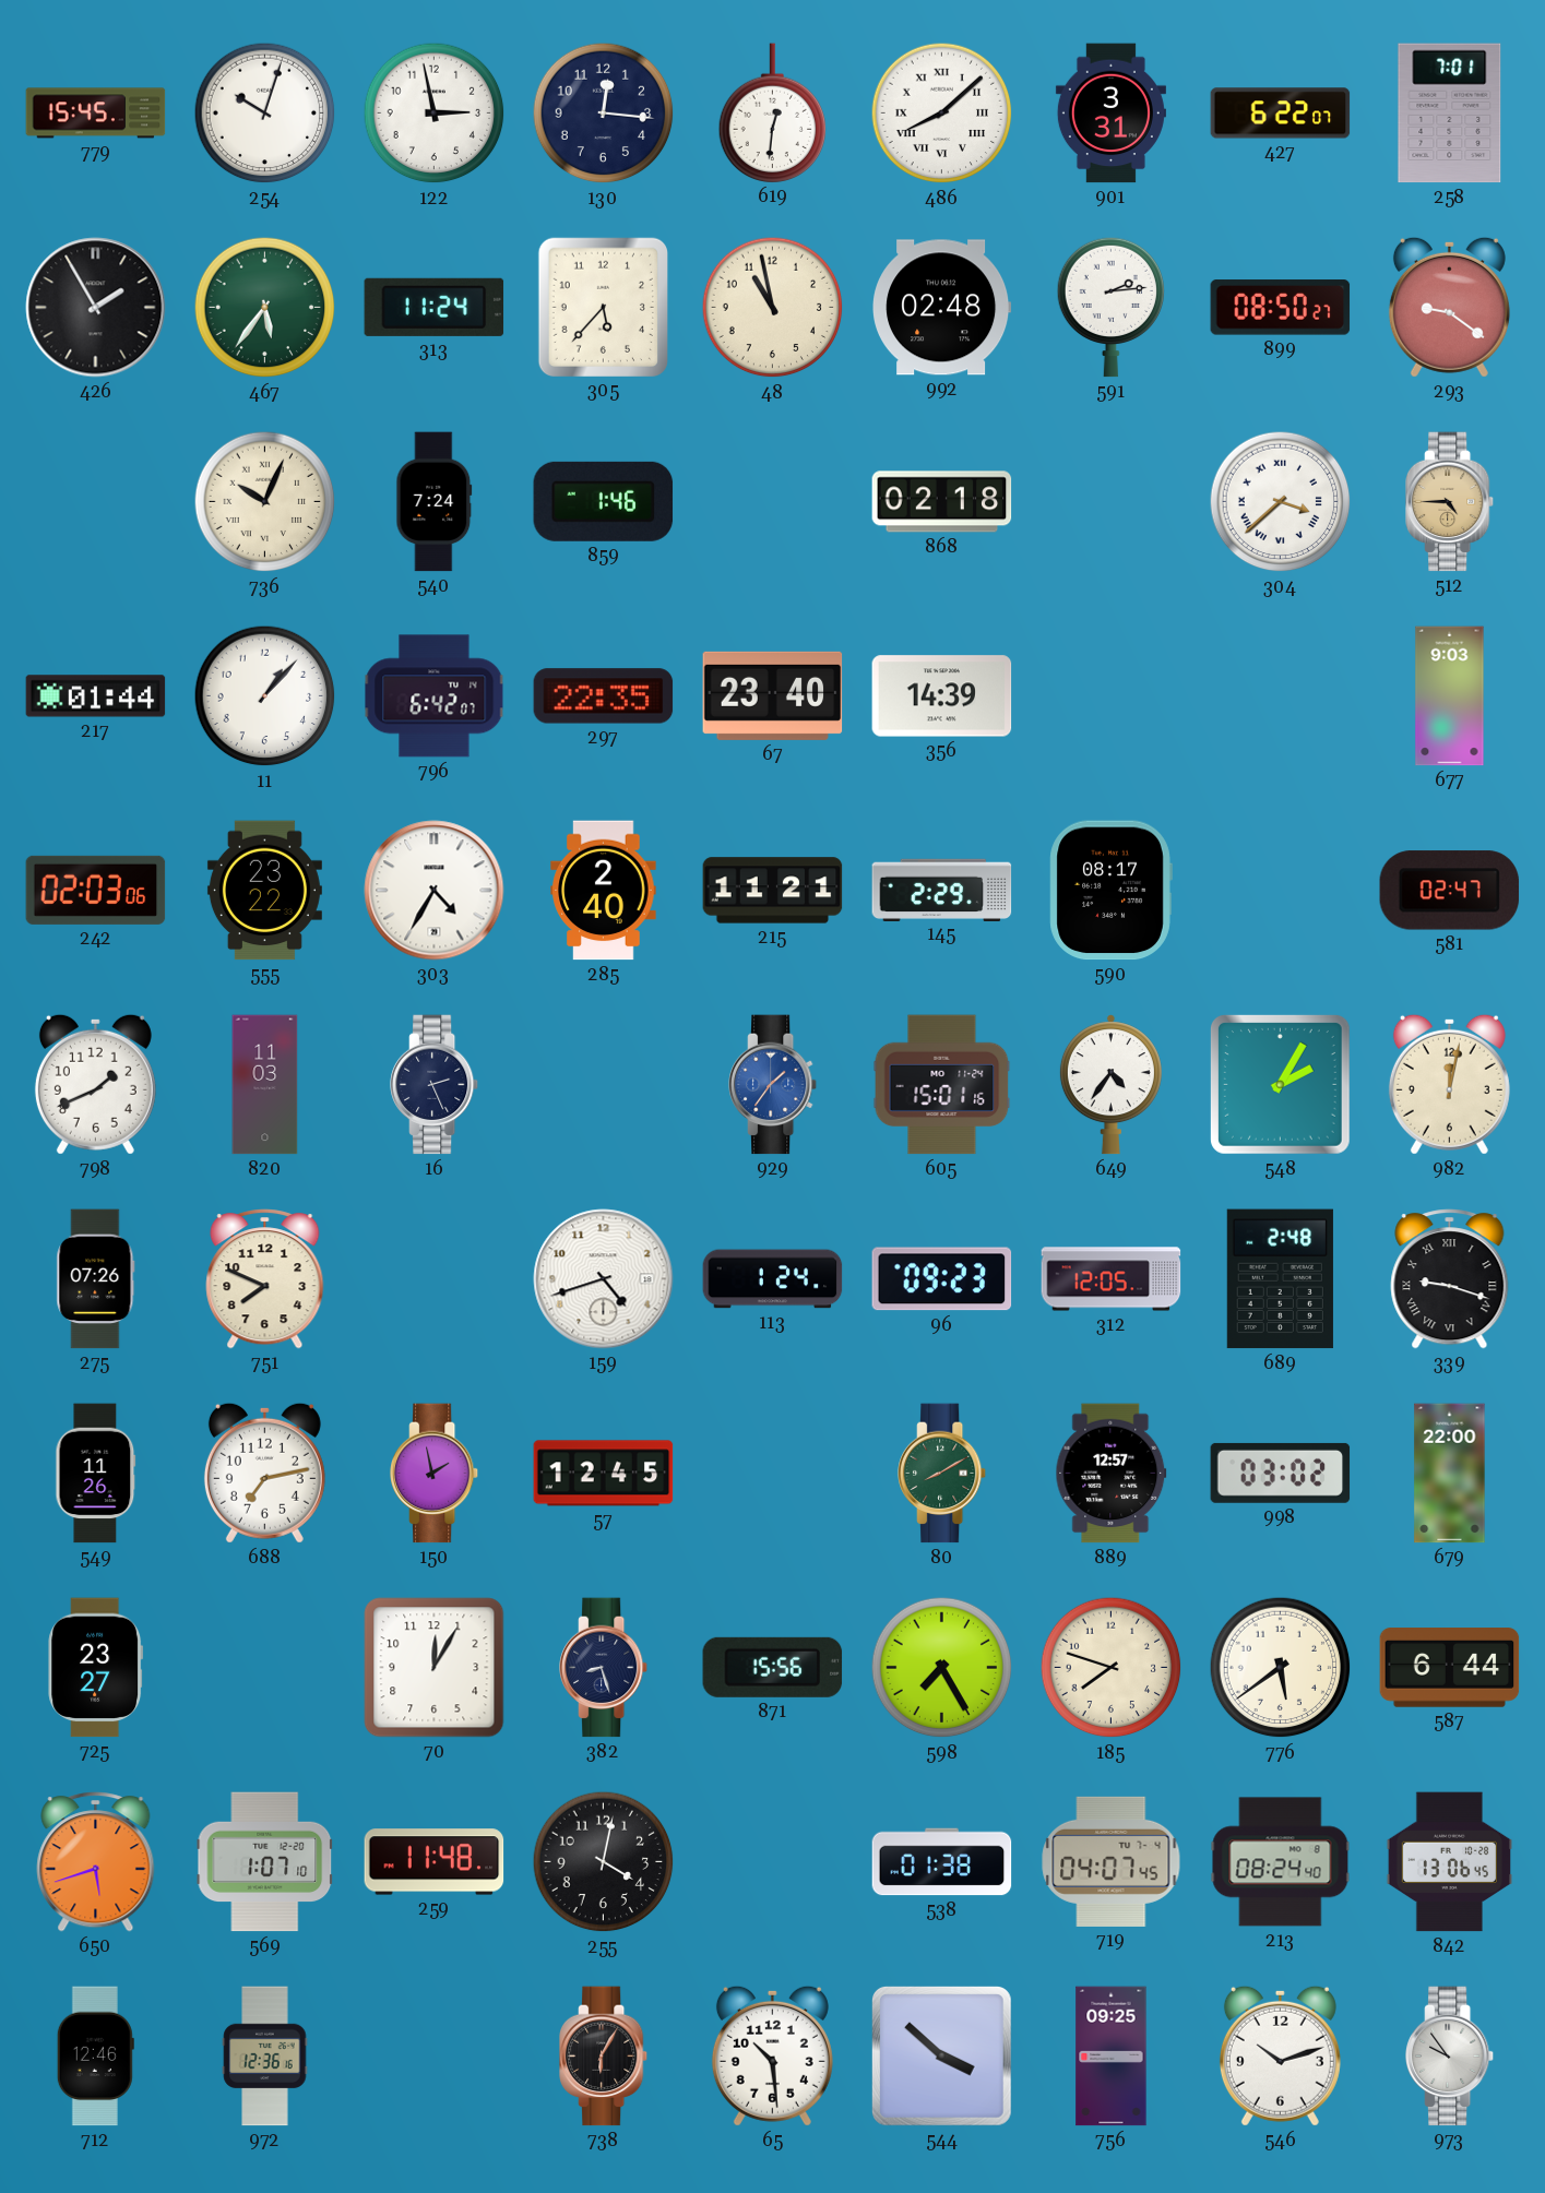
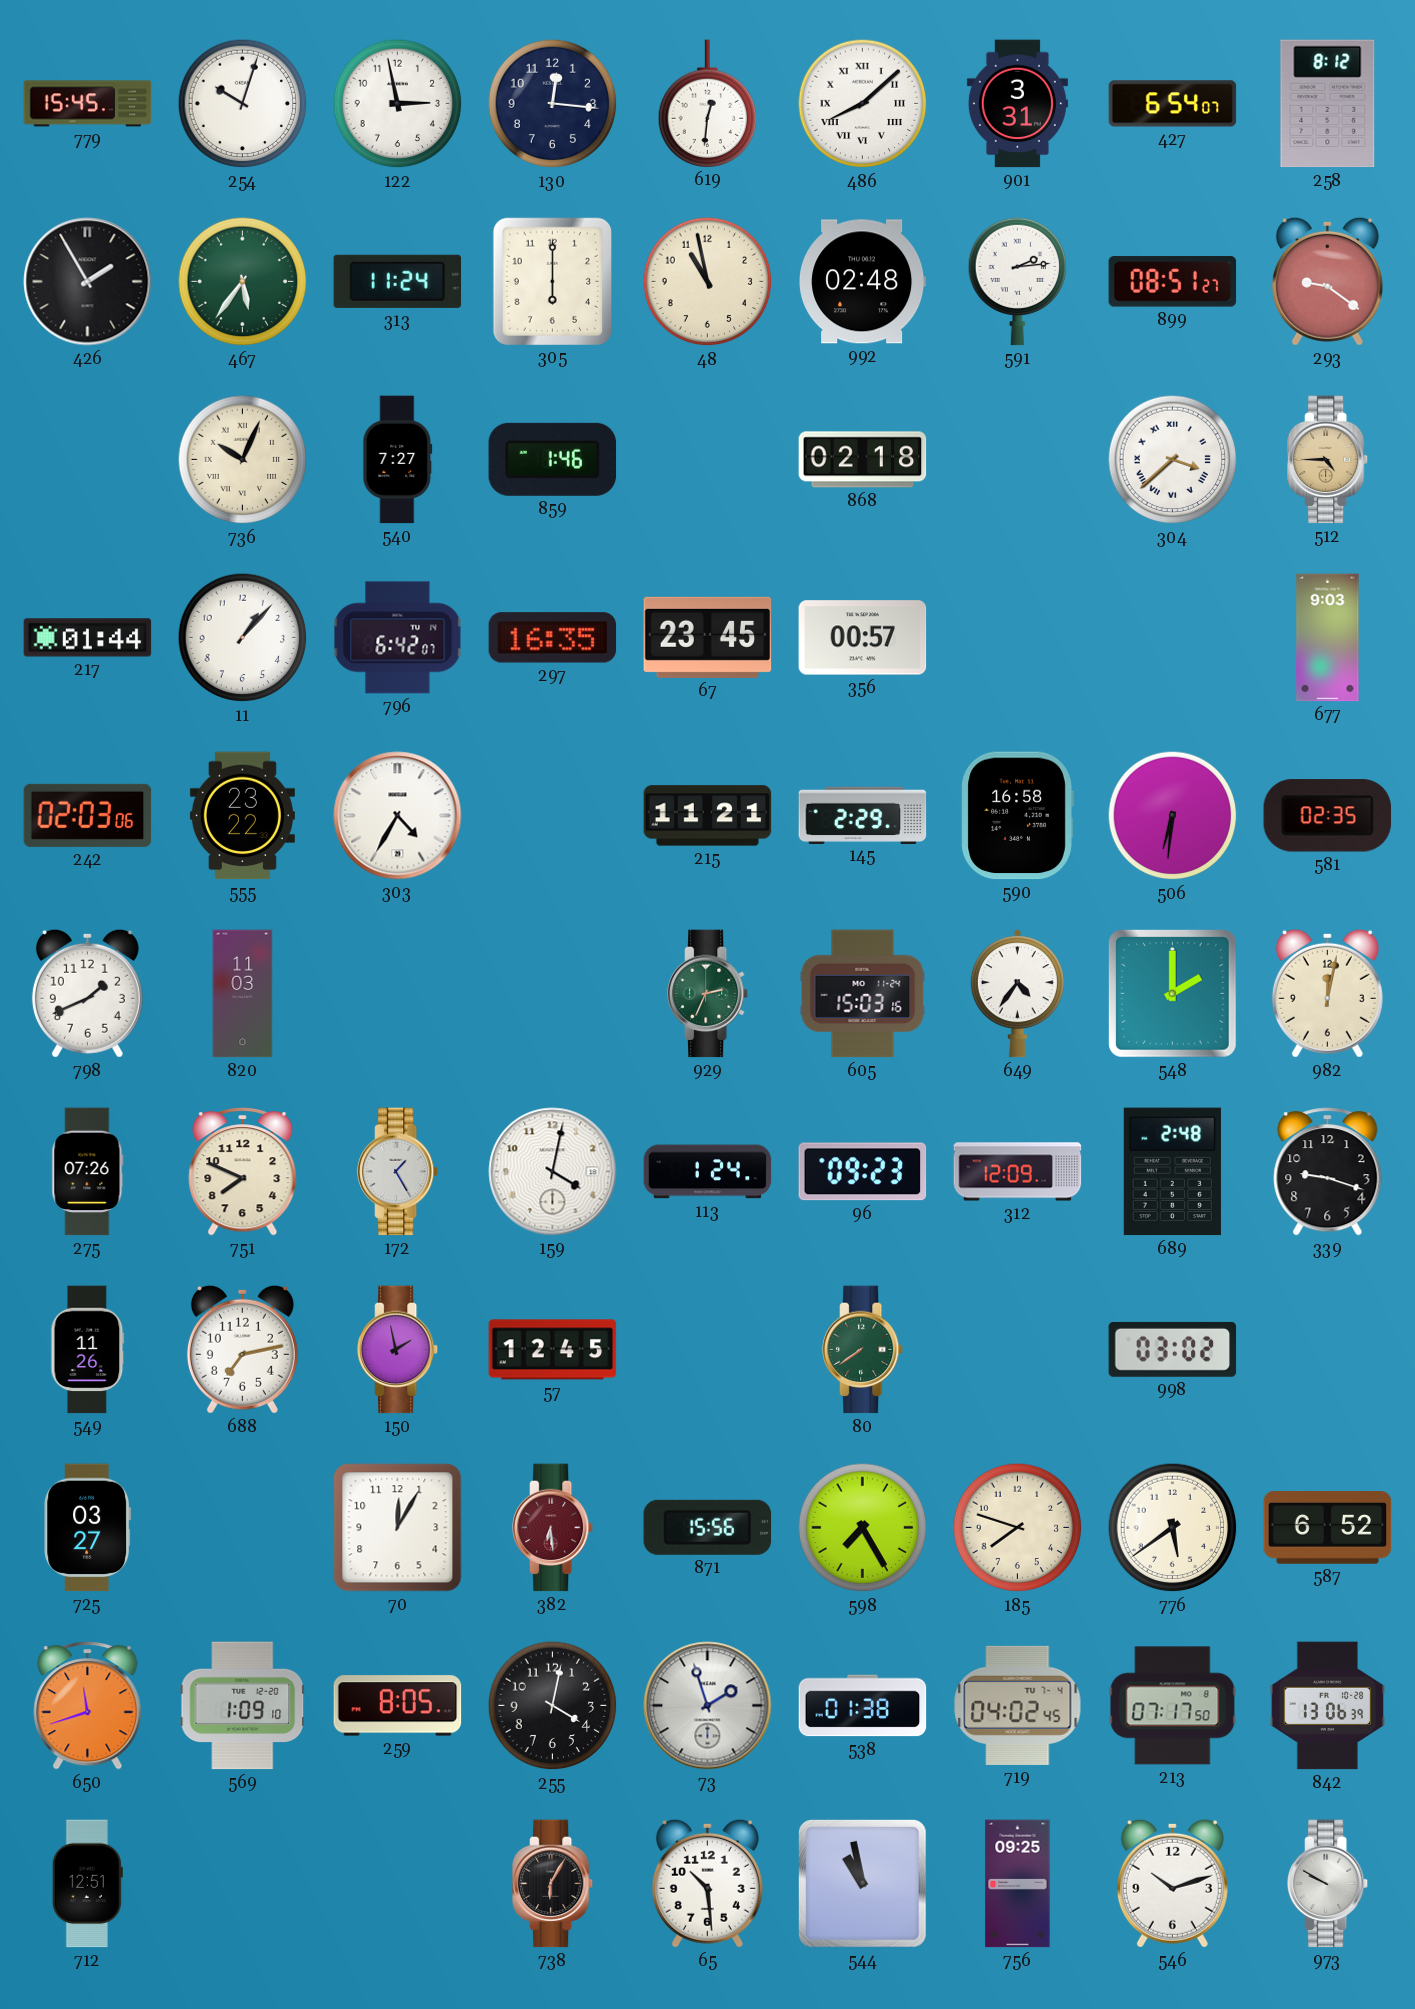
427: 6:22 -> 6:54 (1173, 104)
258: 7:01 -> 8:12 (1328, 104)
305: 5:37 -> 6:00 (552, 281)
899: 08:50 -> 08:51 (1173, 282)
540: 7:24 -> 7:27 (398, 460)
297: 22:35 -> 16:35 (553, 638)
67: 23:40 -> 23:45 (708, 637)
356: 14:39 -> 00:57 (863, 638)
285: 2:40 -> none (604, 891)
590: 08:17 -> 16:58 (1017, 816)
506: none -> 6:31 (1173, 816)
581: 02:47 -> 02:35 (1328, 816)
16: 2:26 -> none (436, 1085)
929: 1:36 -> 2:34 (709, 994)
929 dial: blue -> green (709, 994)
605: 15:01 -> 15:03 (863, 994)
548: 2:05 -> 2:00 (1172, 993)
172: none -> 1:25 (399, 1172)
159: 4:42 -> 4:02 (553, 1172)
312: 12:05 -> 12:09 (1018, 1172)
339 numerals: Roman -> Arabic (1328, 1172)
80: 8:10 -> 7:39 (864, 1350)
889: 12:57 -> none (1112, 1474)
679: 22:00 -> none (1450, 1474)
725: 23:27 -> 03:27 (88, 1528)
382: 8:27 -> 6:29 (554, 1528)
382 dial: navy -> burgundy (554, 1528)
587: 6:44 -> 6:52 (1328, 1528)
650: 5:42 -> 11:42 (88, 1706)
569: 1:07 -> 1:09 (243, 1706)
259: 11:48 -> 8:05 (398, 1706)
73: none -> 1:57 (708, 1706)
719: 04:07 -> 04:02 (1018, 1705)
213: 08:24 -> 07:17 (1173, 1706)
842: 13:06:45 -> 13:06:39 (1327, 1706)
712: 12:46 -> 12:51 (87, 1884)
972: 12:36 -> none (265, 2057)
544: 3:52 -> 10:58 (862, 1883)
973: 9:54 -> 9:50 (1329, 1884)
